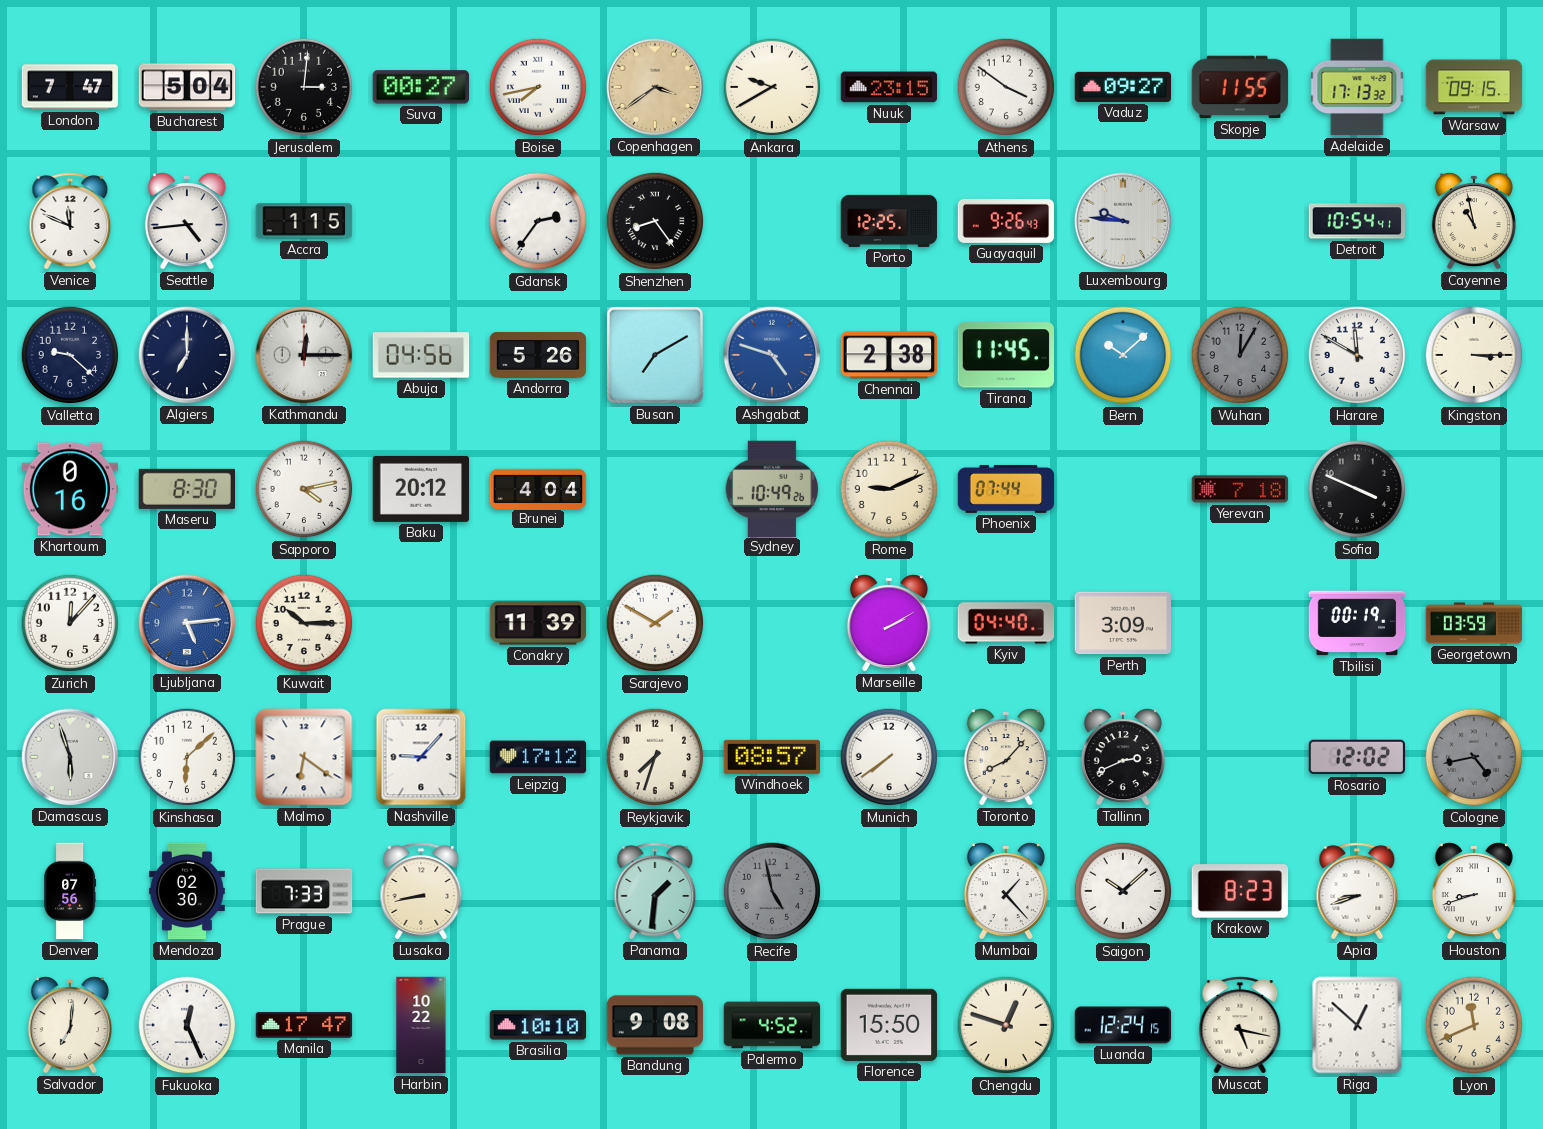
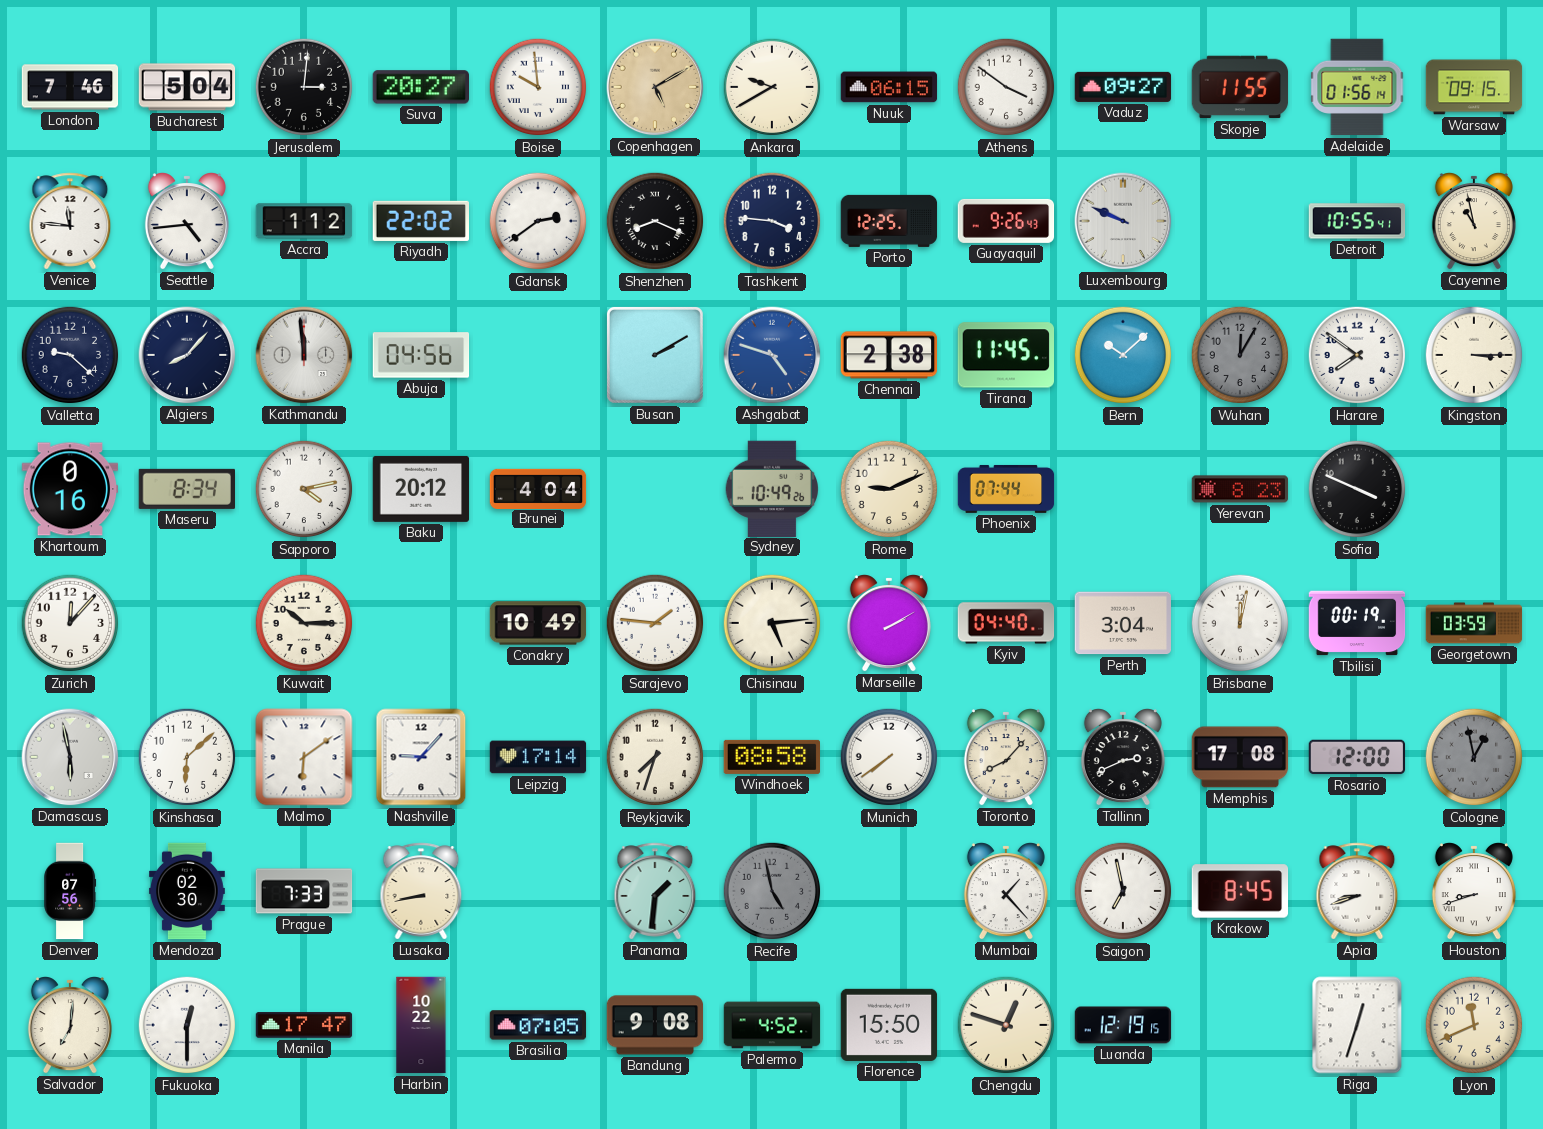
London: 7:47 -> 7:46 (70, 87)
Suva: 00:27 -> 20:27 (420, 87)
Boise: 7:43 -> 9:59 (538, 87)
Copenhagen: 3:39 -> 5:10 (655, 87)
Nuuk: 23:15 -> 06:15 (889, 87)
Adelaide: 17:13 -> 01:56 (1357, 87)
Venice: 11:49 -> 11:46 (70, 221)
Accra: 1:15 -> 1:12 (304, 221)
Riyadh: none -> 22:02 (420, 221)
Gdansk: 2:36 -> 2:39 (538, 221)
Shenzhen: 8:24 -> 8:19 (655, 221)
Tashkent: none -> 3:46 (772, 221)
Luxembourg: 9:46 -> 9:49 (1123, 221)
Detroit: 10:54 -> 10:55 (1357, 221)
Algiers: 7:00 -> 8:07 (187, 355)
Kathmandu: 12:15 -> 11:59 (304, 355)
Andorra: 5:26 -> none (538, 355)
Busan: 7:10 -> 2:10 (655, 355)
Harare: 11:50 -> 7:51 (1357, 355)
Maseru: 8:30 -> 8:34 (186, 489)
Yerevan: 7:18 -> 8:23 (1240, 489)
Ljubljana: 5:14 -> none (187, 623)
Conakry: 11:39 -> 10:49 (538, 623)
Sarajevo: 1:50 -> 1:46 (655, 623)
Chisinau: none -> 5:14 (772, 623)
Perth: 3:09 -> 3:04 (1123, 623)
Brisbane: none -> 12:02 (1240, 623)
Damascus: 5:57 -> 5:58 (70, 757)
Malmo: 6:21 -> 6:09 (304, 757)
Leipzig: 17:12 -> 17:14 (538, 757)
Windhoek: 08:57 -> 08:58 (771, 757)
Memphis: none -> 17:08 (1240, 757)
Rosario: 12:02 -> 12:00 (1357, 757)
Cologne: 4:43 -> 12:58 (1474, 757)
Saigon: 10:08 -> 6:58 (1123, 891)
Krakow: 8:23 -> 8:45 (1240, 891)
Fukuoka: 12:26 -> 12:30 (187, 1025)
Brasilia: 10:10 -> 07:05 (538, 1025)
Luanda: 12:24 -> 12:19 (1123, 1025)
Muscat: 5:17 -> none (1240, 1025)
Riga: 12:52 -> 12:33 (1357, 1025)
